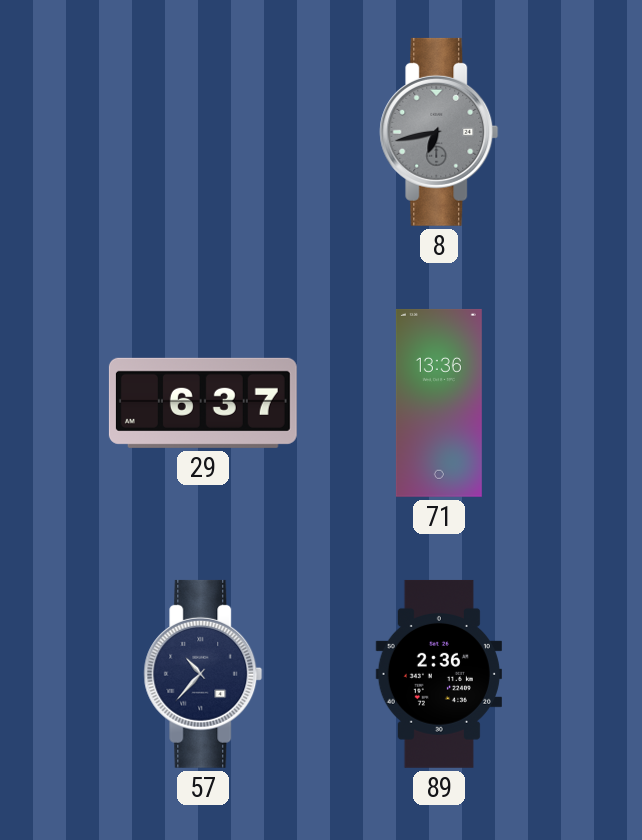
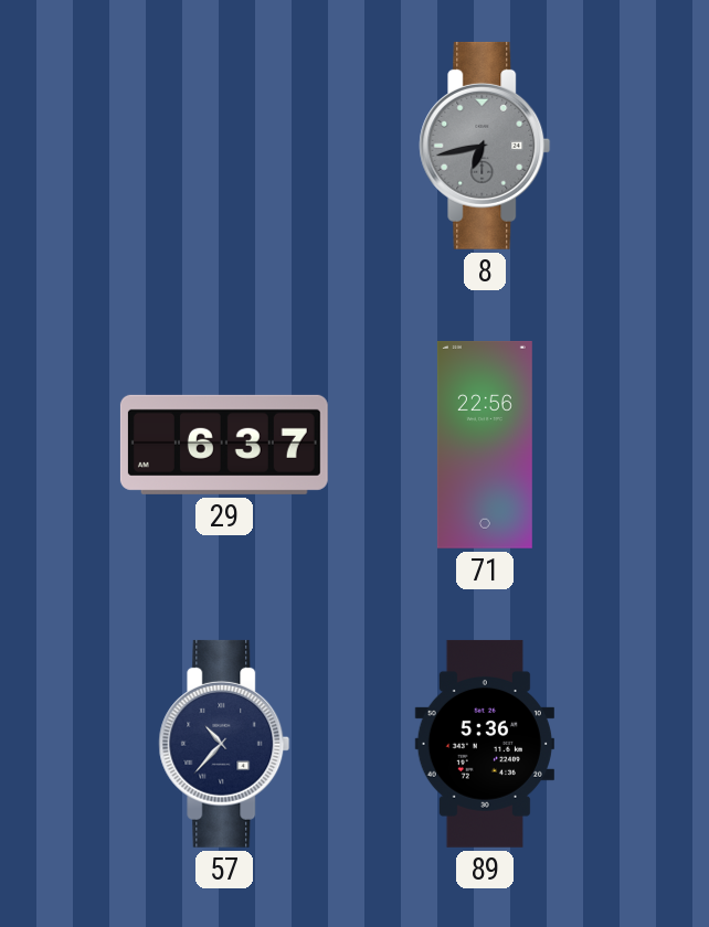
71: 13:36 -> 22:56 (485, 445)
89: 2:36 -> 5:36 (485, 744)
